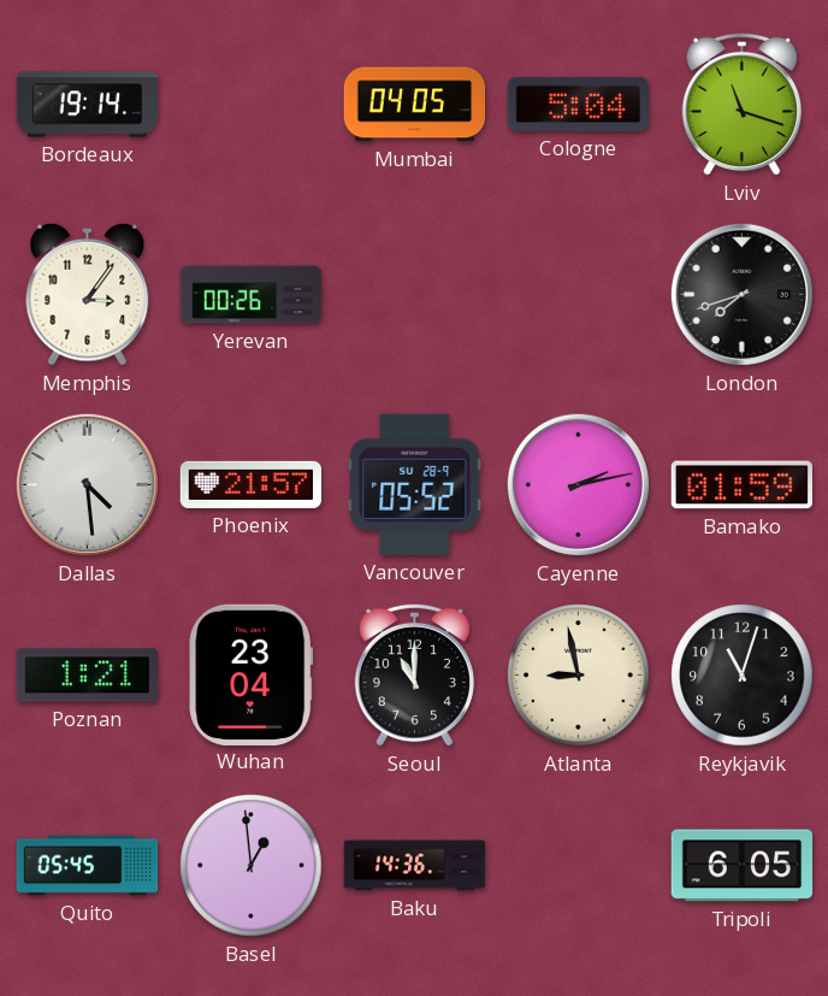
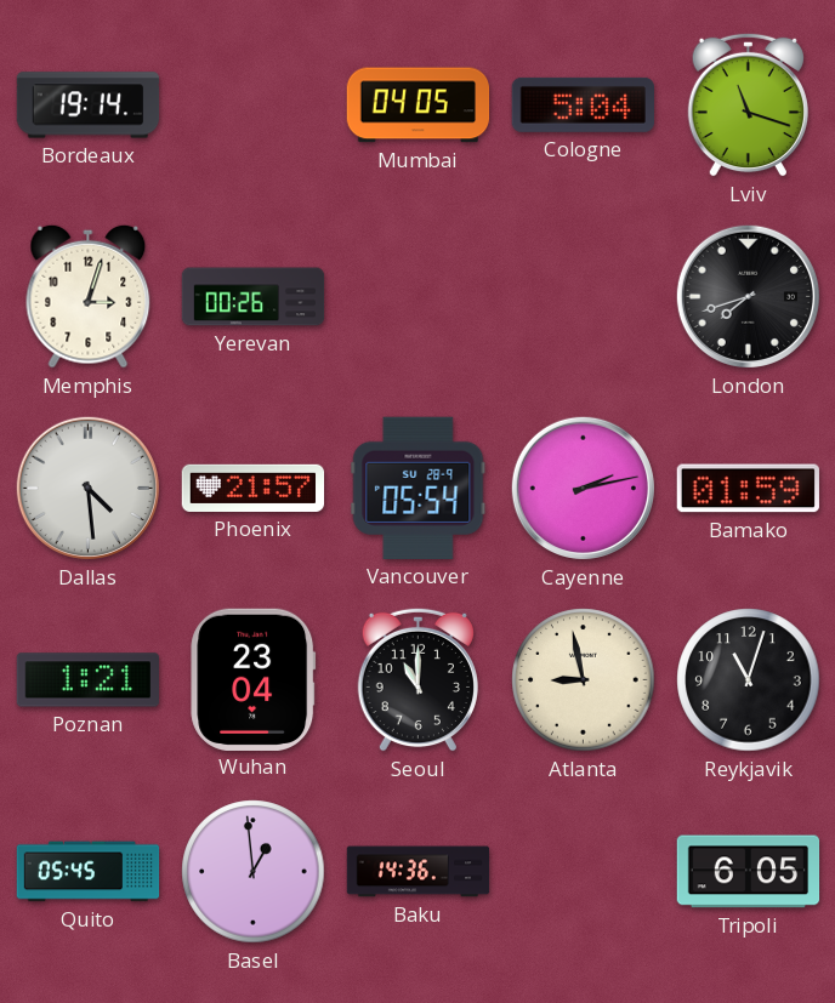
Memphis: 3:06 -> 3:03 (89, 296)
Vancouver: 05:52 -> 05:54 (419, 488)
